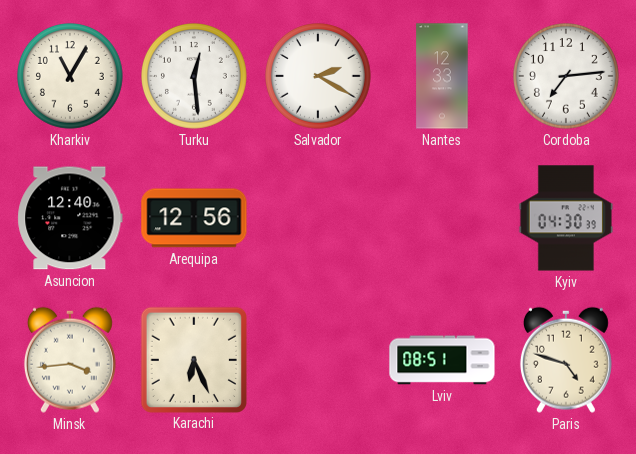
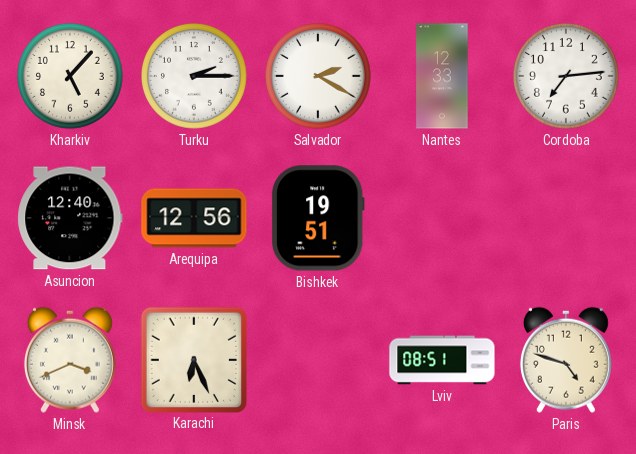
Kharkiv: 11:05 -> 5:07 (71, 77)
Turku: 12:29 -> 2:15 (195, 77)
Bishkek: none -> 19:51 (318, 218)
Kyiv: 04:30 -> none (565, 218)
Minsk: 3:44 -> 3:41 (70, 360)
